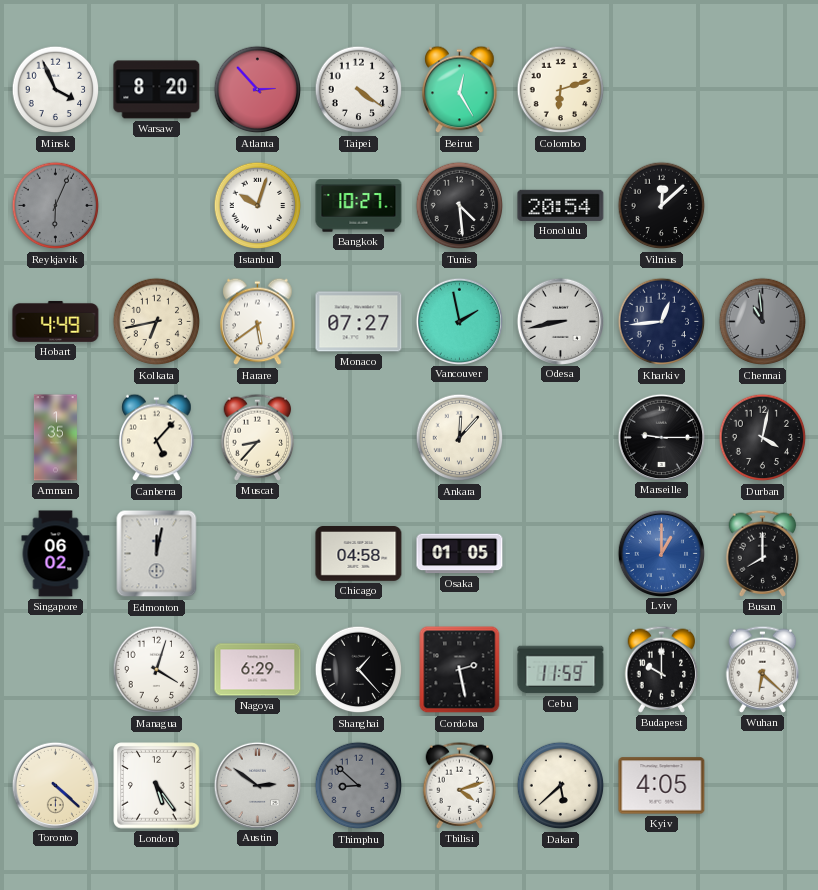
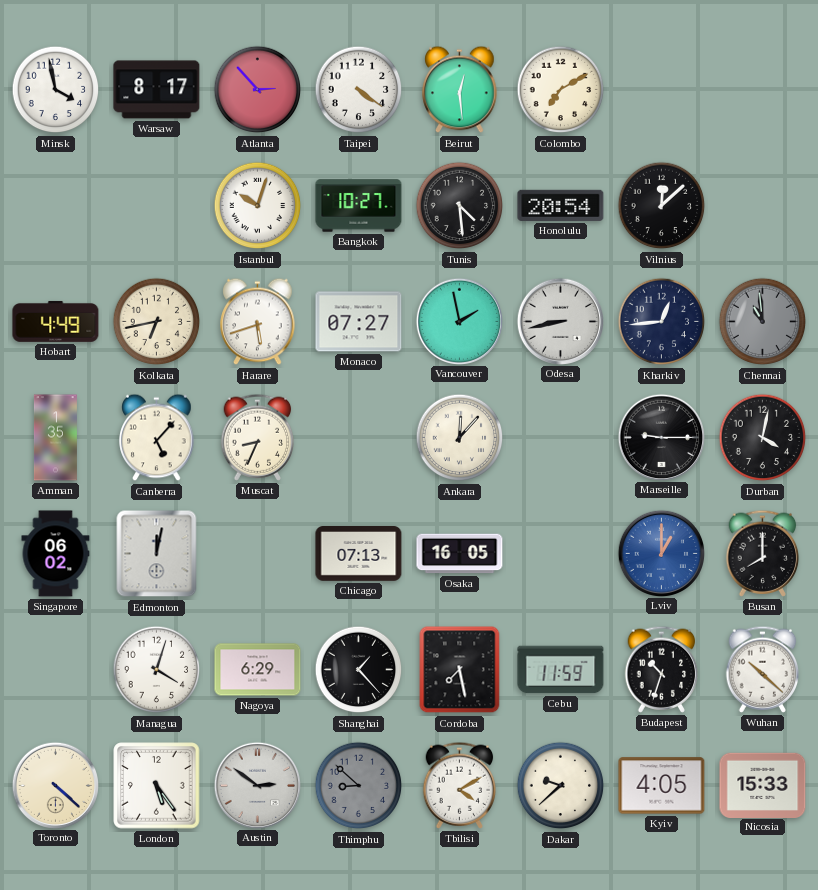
Minsk: 3:56 -> 3:58 (56, 90)
Warsaw: 8:20 -> 8:17 (157, 90)
Beirut: 12:25 -> 12:29 (460, 90)
Colombo: 6:12 -> 7:10 (561, 90)
Reykjavik: 6:04 -> none (56, 206)
Harare: 5:39 -> 5:42 (258, 322)
Muscat: 8:37 -> 8:34 (258, 437)
Chicago: 04:58 -> 07:13 (359, 554)
Osaka: 01:05 -> 16:05 (460, 554)
Cordoba: 2:28 -> 7:28 (460, 670)
Budapest: 10:00 -> 10:33 (662, 669)
Wuhan: 6:22 -> 10:22 (763, 669)
Tbilisi: 4:12 -> 4:10 (460, 785)
Dakar: 5:38 -> 9:38 (561, 786)
Nicosia: none -> 15:33 (763, 785)
